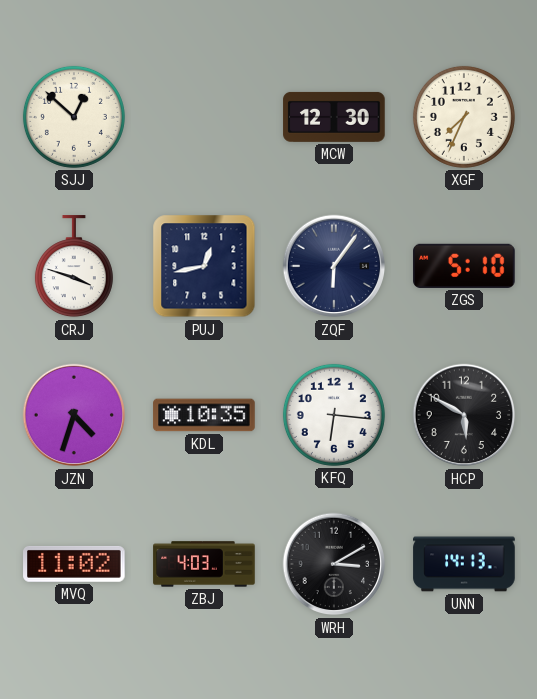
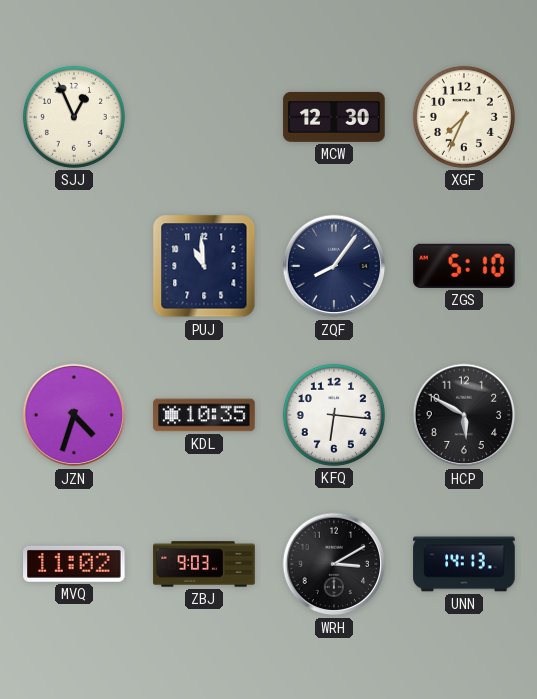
SJJ: 12:52 -> 12:56 (74, 117)
CRJ: 3:48 -> none (74, 267)
PUJ: 12:43 -> 10:59 (204, 266)
ZQF: 6:06 -> 8:06 (334, 266)
ZBJ: 4:03 -> 9:03 (204, 564)
